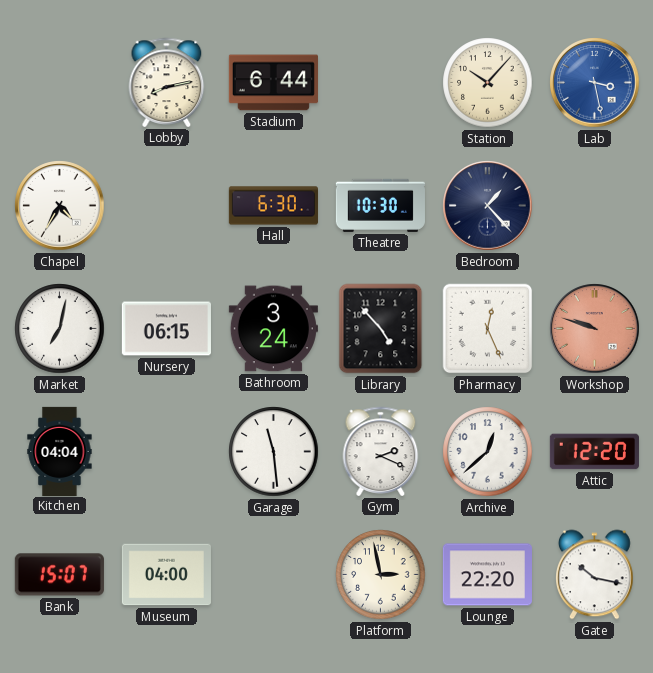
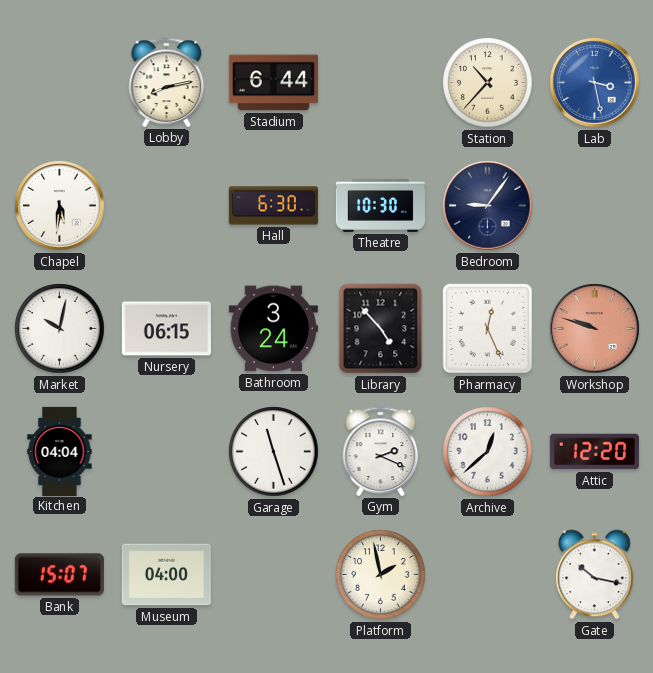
Station: 10:07 -> 10:37 (488, 83)
Chapel: 4:35 -> 5:31 (60, 206)
Bedroom: 1:23 -> 9:06 (488, 206)
Market: 7:02 -> 10:02 (60, 329)
Garage: 11:29 -> 11:27 (274, 452)
Platform: 2:58 -> 1:58 (381, 575)
Lounge: 22:20 -> none (487, 575)
